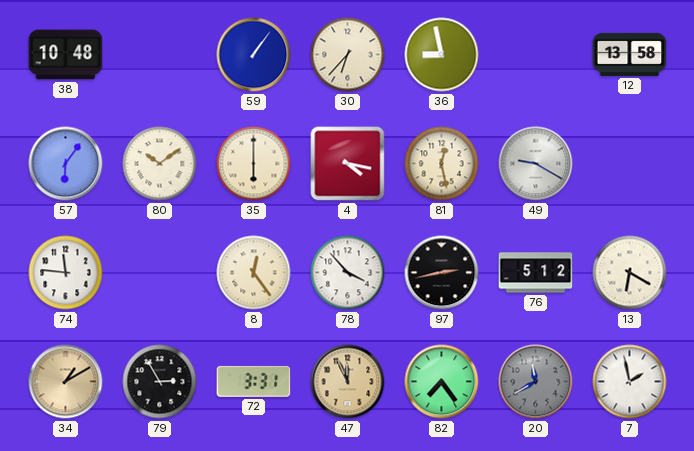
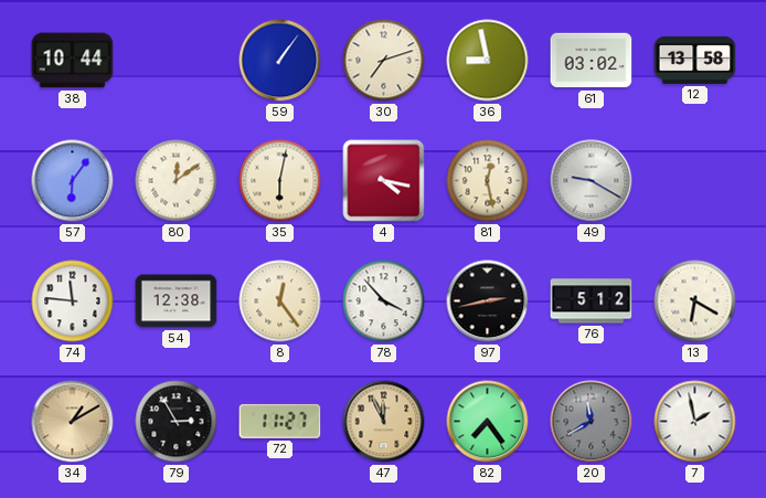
38: 10:48 -> 10:44 (73, 61)
30: 6:37 -> 7:12 (384, 61)
61: none -> 03:02 (592, 61)
80: 10:09 -> 12:09 (177, 181)
35: 6:00 -> 6:02 (280, 181)
54: none -> 12:38 (177, 301)
72: 3:31 -> 11:27 (280, 421)
